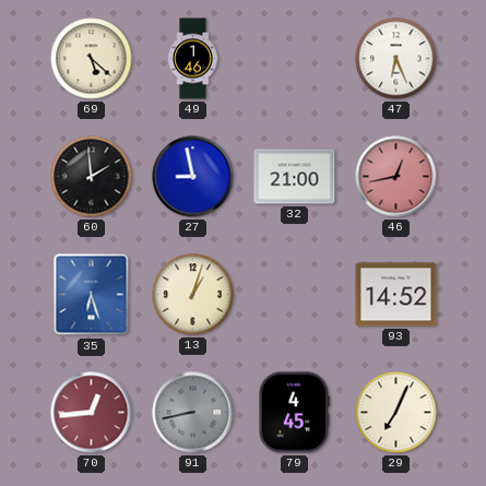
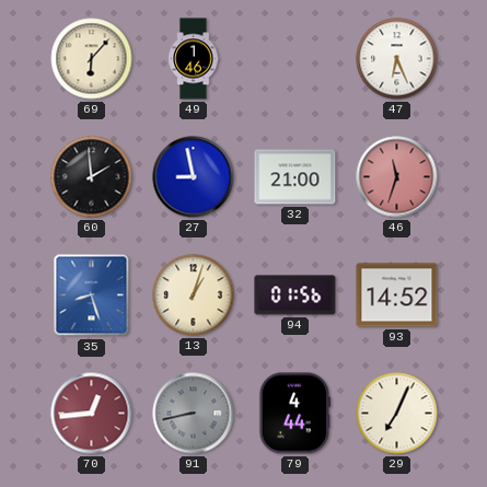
69: 5:22 -> 6:07 (92, 59)
46: 12:43 -> 11:33 (397, 177)
35: 6:27 -> 8:27 (92, 295)
94: none -> 01:56 (295, 295)
79: 4:45 -> 4:44 (294, 414)
